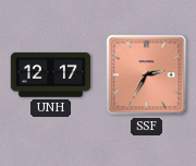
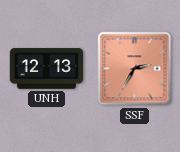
UNH: 12:17 -> 12:13 (47, 69)
